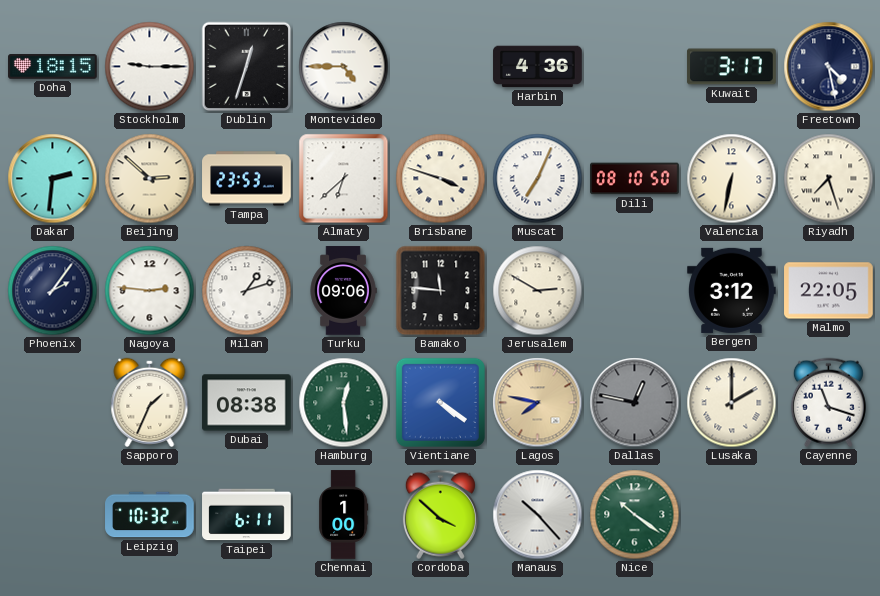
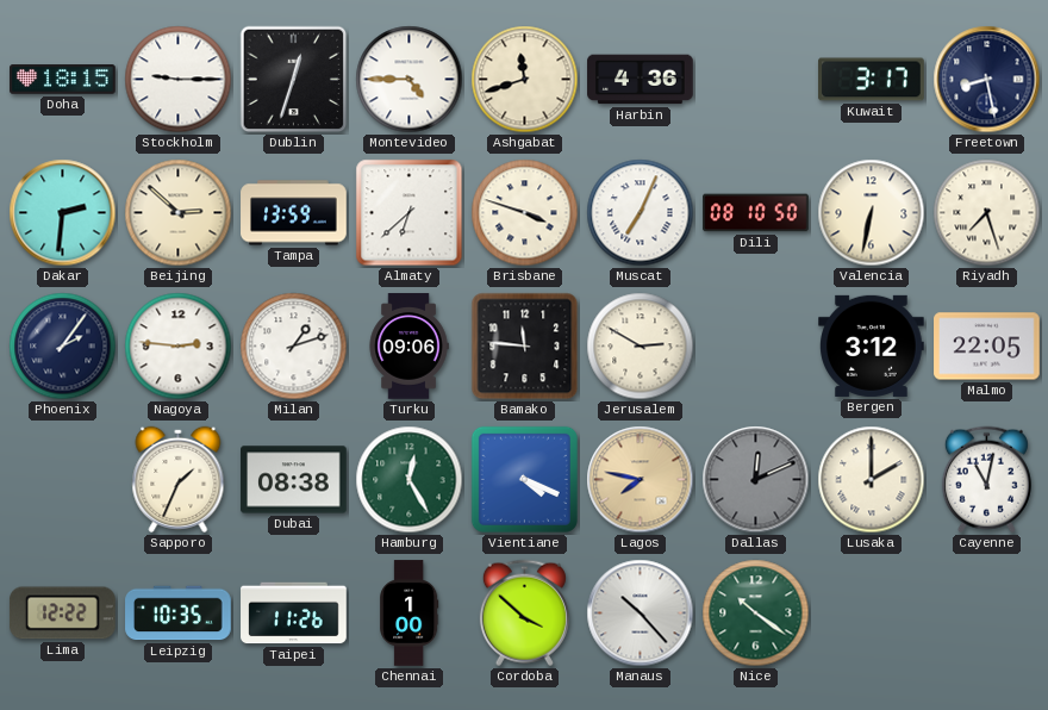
Ashgabat: none -> 11:42 (525, 80)
Freetown: 4:28 -> 8:28 (987, 80)
Tampa: 23:53 -> 13:59 (294, 213)
Hamburg: 12:29 -> 12:25 (410, 480)
Vientiane: 4:21 -> 4:19 (524, 479)
Dallas: 12:47 -> 12:11 (756, 480)
Cayenne: 11:18 -> 11:02 (986, 480)
Lima: none -> 12:22 (63, 614)
Leipzig: 10:32 -> 10:35 (179, 614)
Taipei: 6:11 -> 11:26 (294, 614)
